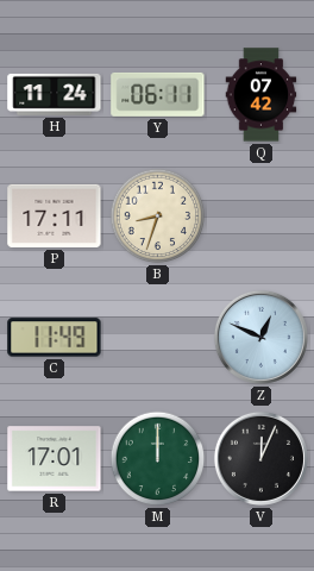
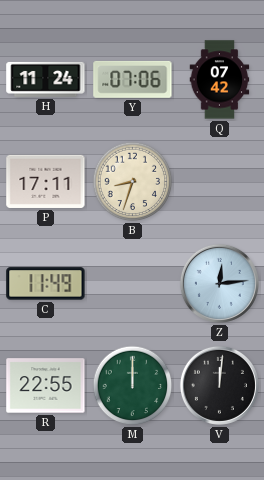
Y: 06:11 -> 07:06 (133, 79)
Z: 12:49 -> 12:14 (219, 283)
R: 17:01 -> 22:55 (46, 386)
V: 12:04 -> 12:01 (219, 385)
